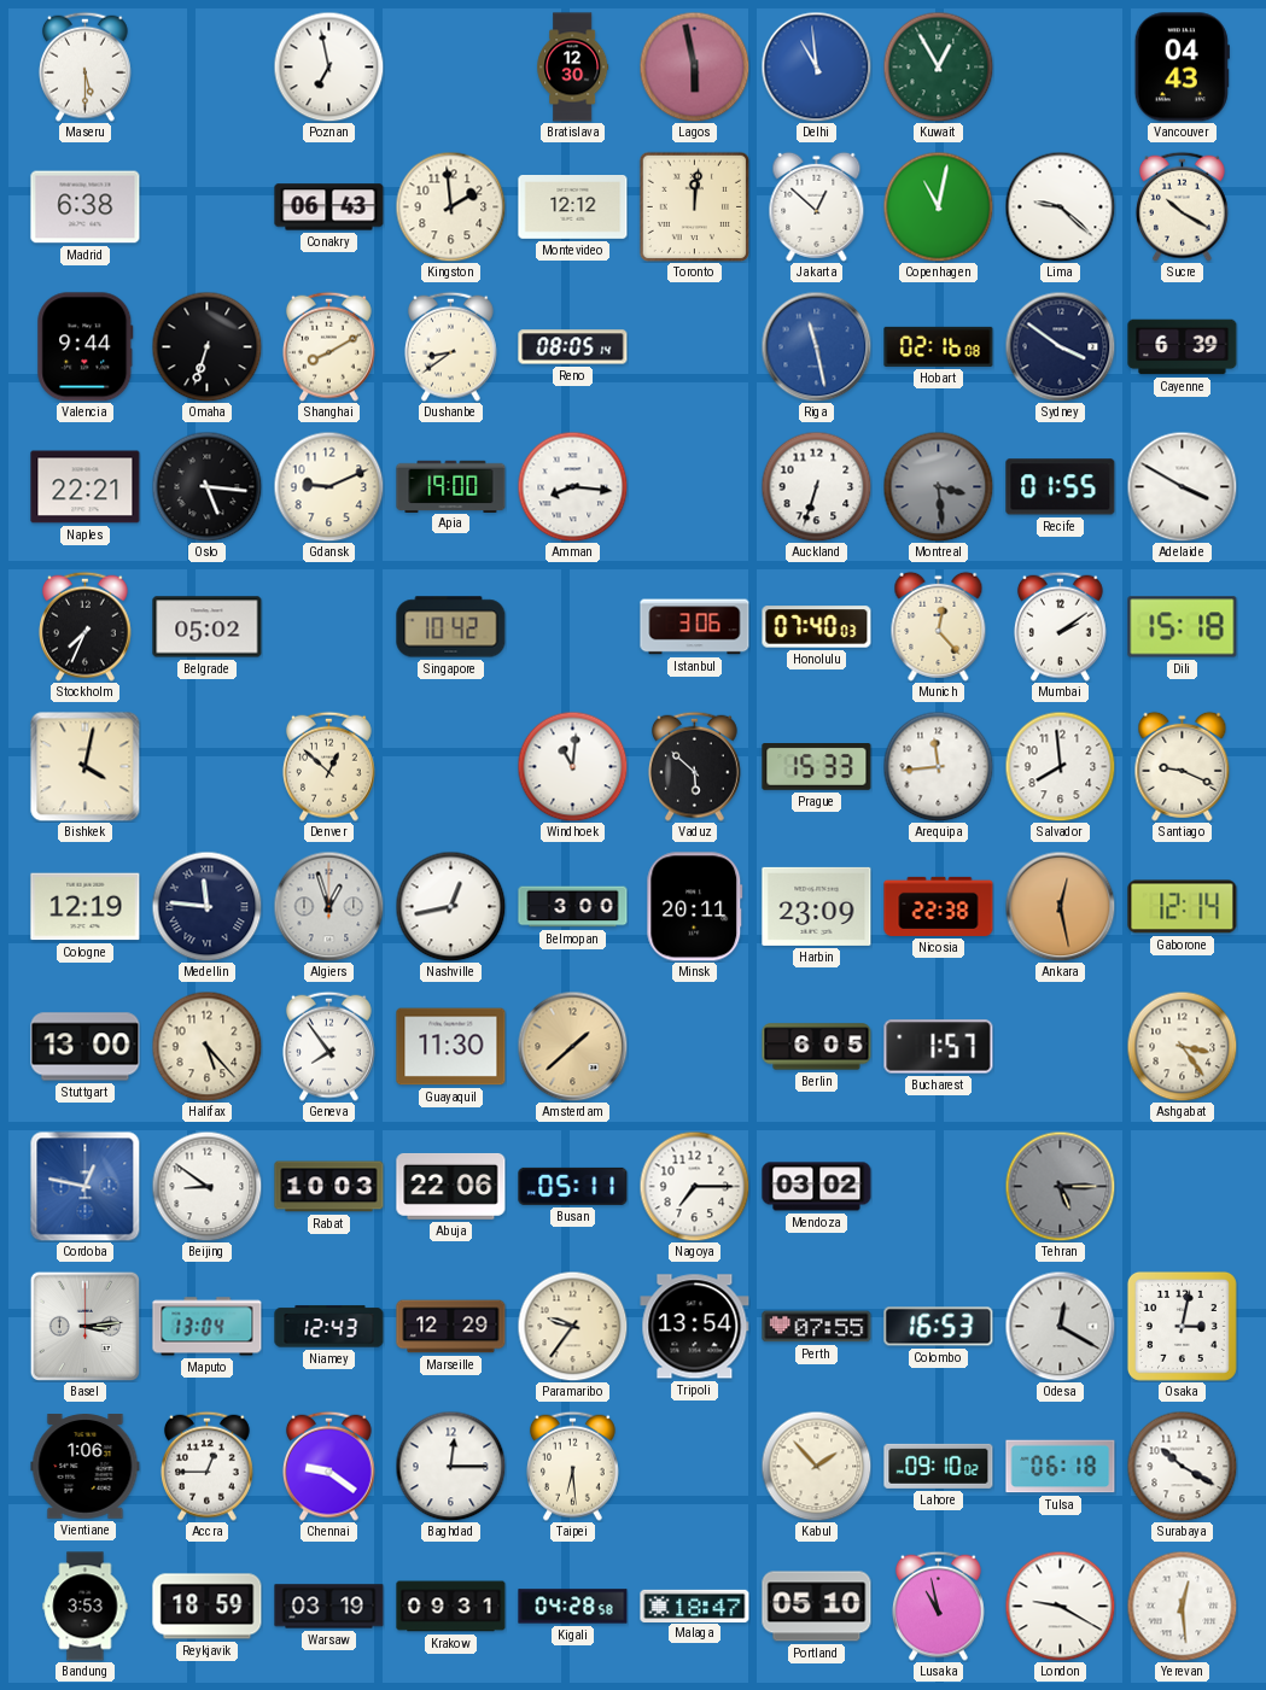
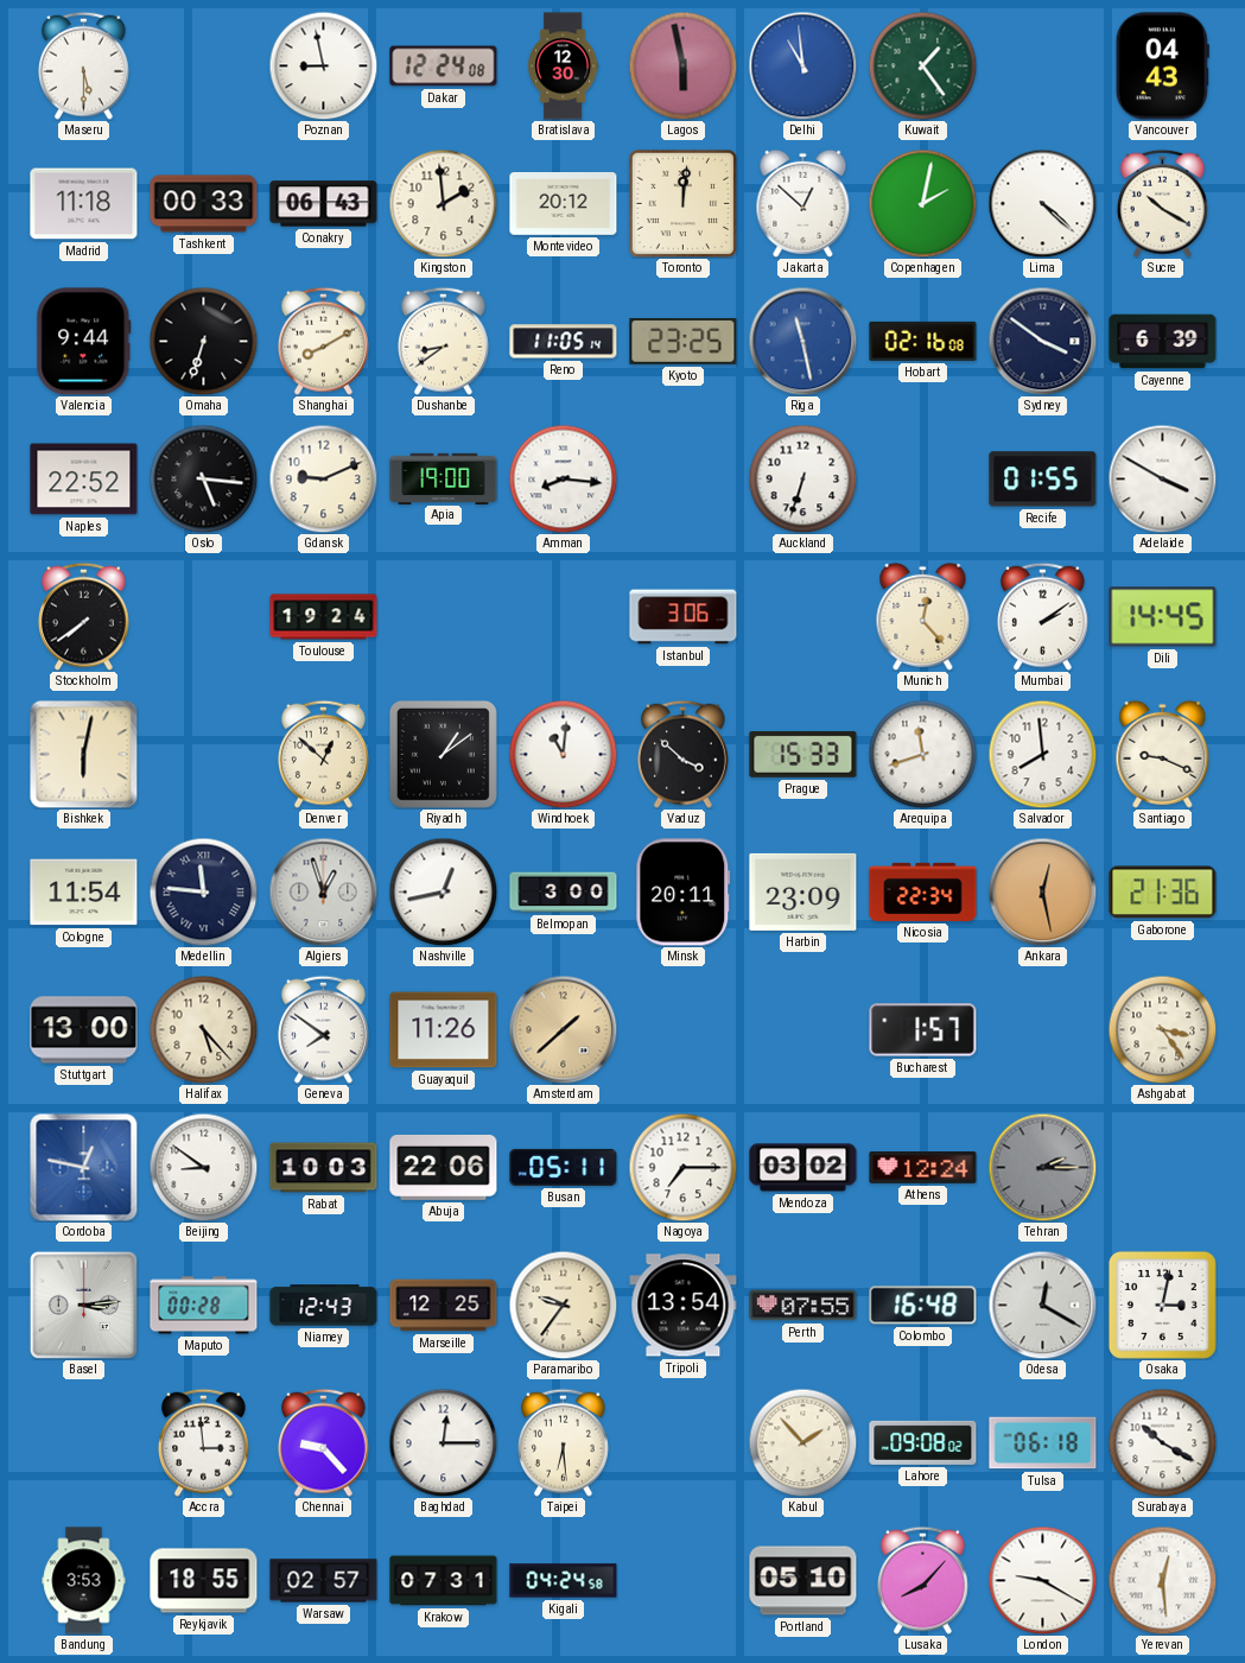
Poznan: 6:58 -> 8:58 (323, 65)
Dakar: none -> 12:24 (444, 66)
Kuwait: 12:55 -> 1:24 (922, 65)
Madrid: 6:38 -> 11:18 (84, 204)
Tashkent: none -> 00:33 (204, 204)
Montevideo: 12:12 -> 20:12 (564, 204)
Copenhagen: 11:02 -> 2:02 (922, 203)
Lima: 9:22 -> 4:22 (1042, 203)
Reno: 08:05 -> 11:05 (564, 342)
Kyoto: none -> 23:25 (684, 341)
Naples: 22:21 -> 22:52 (84, 480)
Montreal: 3:29 -> none (938, 486)
Stockholm: 7:34 -> 7:39 (84, 616)
Belgrade: 05:02 -> none (208, 627)
Toulouse: none -> 19:24 (324, 617)
Singapore: 10:42 -> none (451, 627)
Honolulu: 07:40 -> none (817, 627)
Dili: 15:18 -> 14:45 (1163, 617)
Bishkek: 4:02 -> 6:02 (83, 754)
Riyadh: none -> 1:09 (443, 754)
Vaduz: 5:52 -> 3:52 (684, 754)
Arequipa: 11:44 -> 11:42 (922, 754)
Cologne: 12:19 -> 11:54 (84, 893)
Nicosia: 22:38 -> 22:34 (923, 891)
Gaborone: 12:14 -> 21:36 (1163, 893)
Geneva: 7:54 -> 7:51 (324, 1029)
Guayaquil: 11:30 -> 11:26 (444, 1030)
Berlin: 6:05 -> none (817, 1047)
Athens: none -> 12:24 (923, 1168)
Tehran: 5:15 -> 2:15 (1042, 1167)
Maputo: 13:04 -> 00:28 (204, 1306)
Marseille: 12:29 -> 12:25 (444, 1306)
Colombo: 16:53 -> 16:48 (923, 1306)
Vientiane: 1:06 -> none (86, 1467)
Accra: 12:45 -> 2:59 (204, 1442)
Chennai: 9:21 -> 9:23 (324, 1442)
Lahore: 09:10 -> 09:08 (923, 1442)
Reykjavik: 18:59 -> 18:55 (204, 1581)
Warsaw: 03:19 -> 02:57 (324, 1581)
Krakow: 09:31 -> 07:31 (444, 1581)
Kigali: 04:28 -> 04:24 (564, 1581)
Malaga: 18:47 -> none (695, 1606)
Lusaka: 10:58 -> 8:07 (923, 1580)
